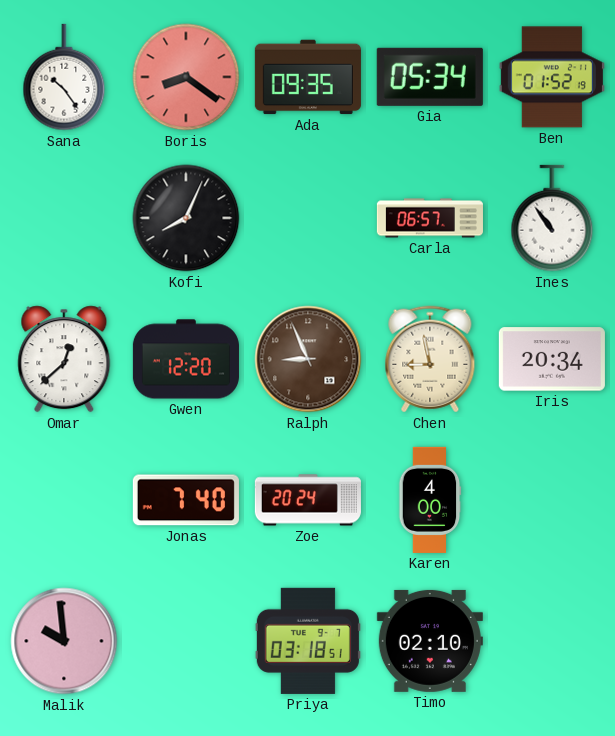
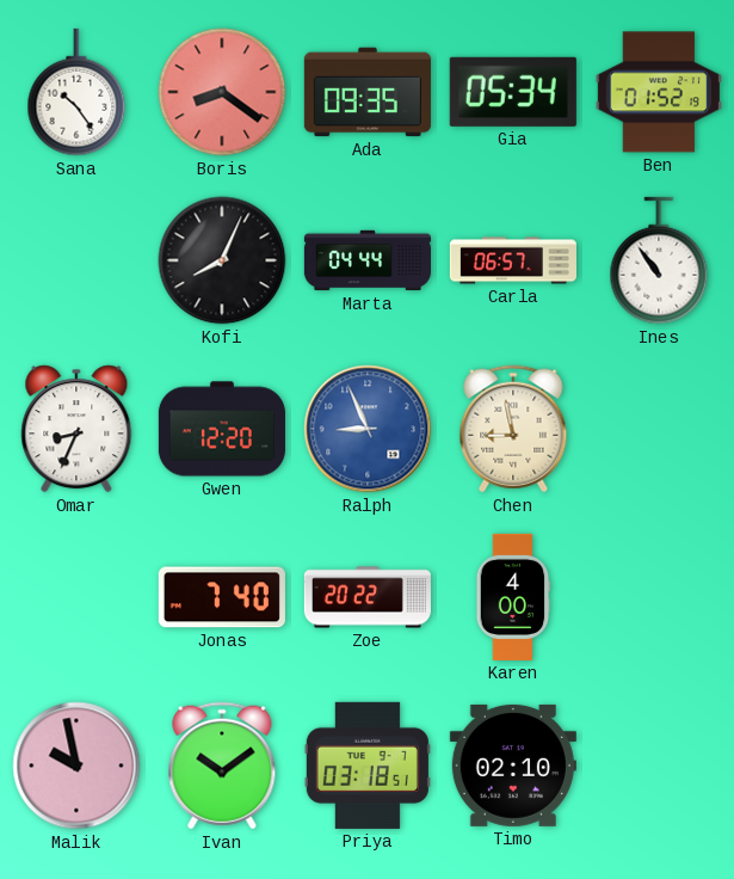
Marta: none -> 04:44 (368, 260)
Omar: 12:38 -> 8:34 (76, 429)
Ralph dial: brown -> blue (368, 429)
Iris: 20:34 -> none (552, 359)
Zoe: 20:24 -> 20:22 (368, 597)
Malik: 9:59 -> 9:58 (76, 766)
Ivan: none -> 10:09 (222, 766)
